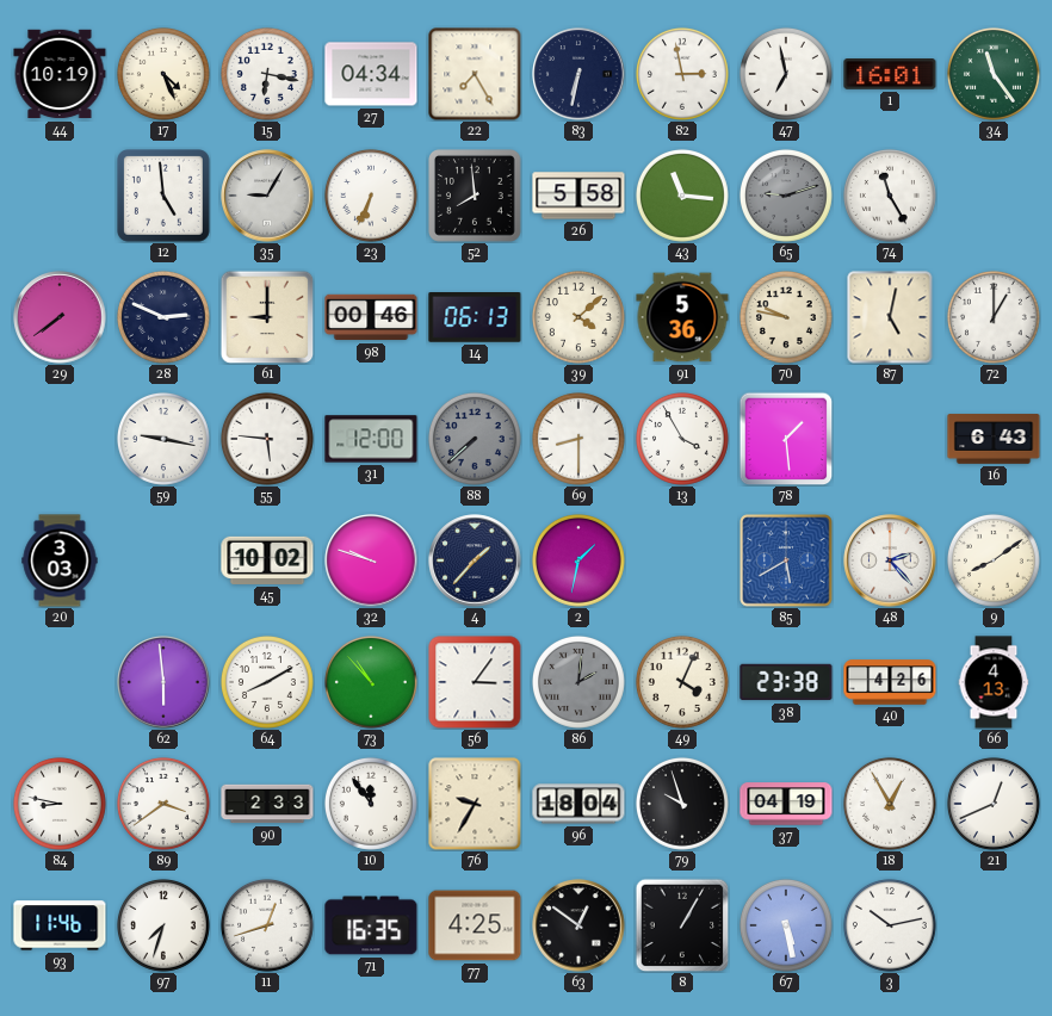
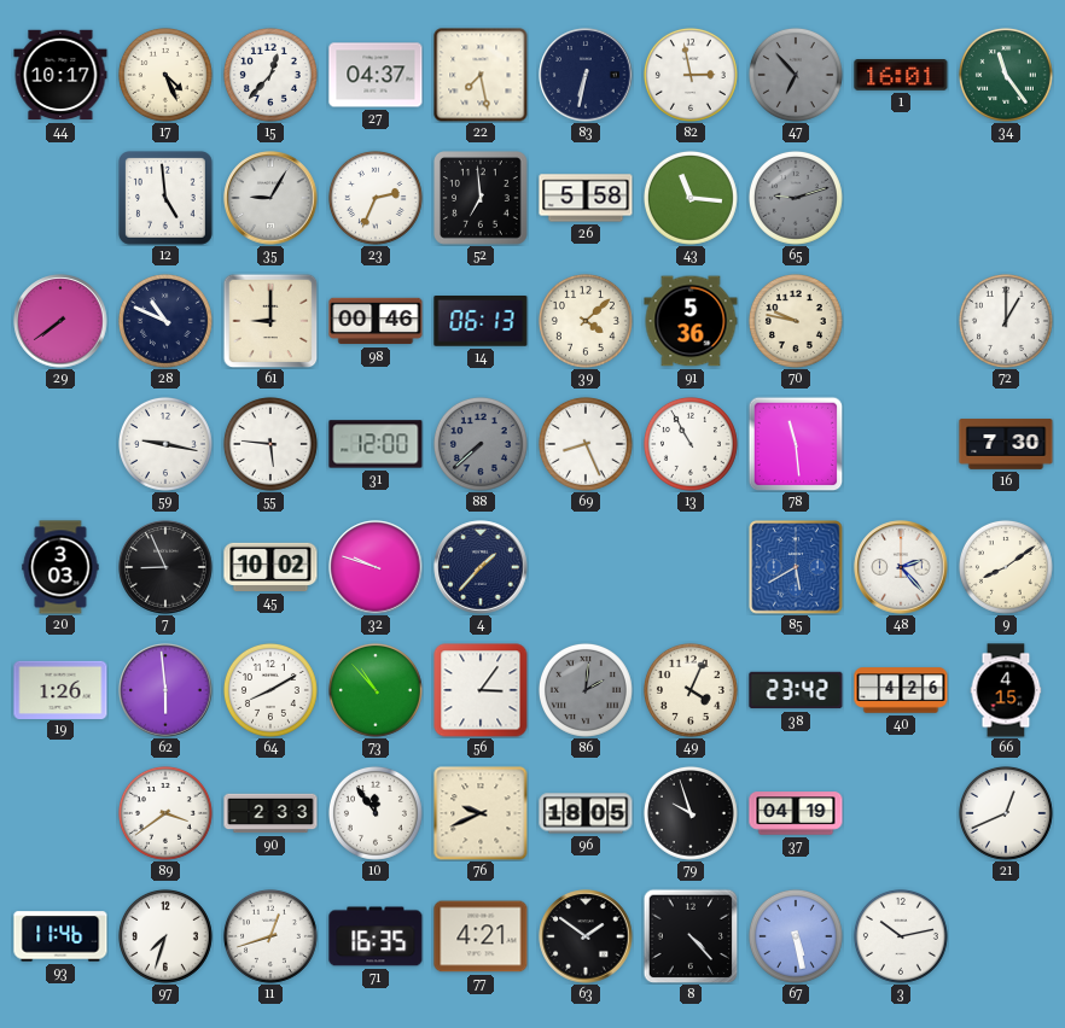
44: 10:19 -> 10:17 (60, 75)
15: 6:17 -> 12:37 (270, 75)
27: 04:34 -> 04:37 (376, 75)
22: 7:25 -> 7:28 (481, 75)
47: 6:58 -> 6:53 (796, 75)
47 dial: white -> grey (796, 75)
23: 6:34 -> 2:34 (376, 198)
52: 7:59 -> 6:59 (482, 199)
74: 11:25 -> none (890, 196)
28: 2:49 -> 10:49 (165, 321)
87: 5:02 -> none (890, 317)
69: 8:30 -> 8:26 (586, 444)
13: 3:55 -> 10:55 (691, 444)
78: 1:29 -> 11:29 (796, 444)
16: 6:43 -> 7:30 (1006, 444)
7: none -> 8:56 (165, 567)
2: 1:32 -> none (578, 560)
19: none -> 1:26 (60, 689)
38: 23:38 -> 23:42 (796, 690)
66: 4:13 -> 4:15 (1006, 690)
84: 8:47 -> none (60, 804)
76: 9:35 -> 9:41 (481, 813)
96: 18:04 -> 18:05 (586, 813)
18: 12:55 -> none (890, 804)
77: 4:25 -> 4:21 (481, 936)
63: 12:51 -> 1:51 (586, 936)
8: 1:05 -> 4:23 (691, 936)
